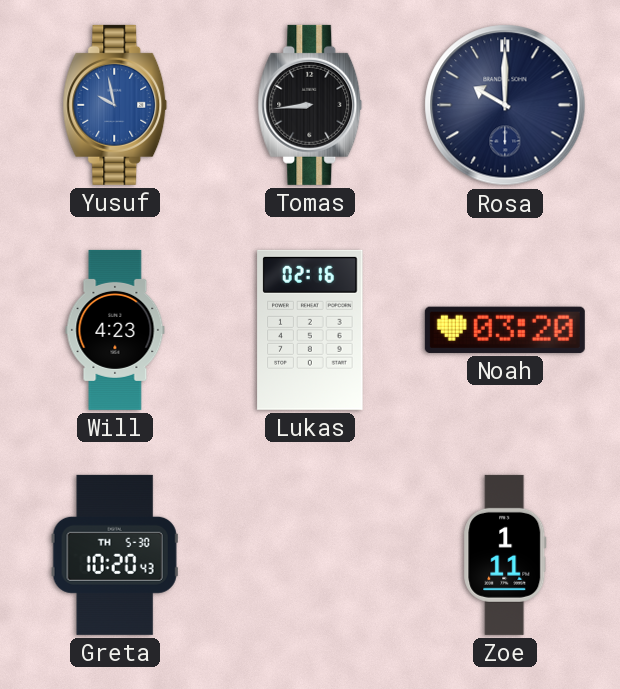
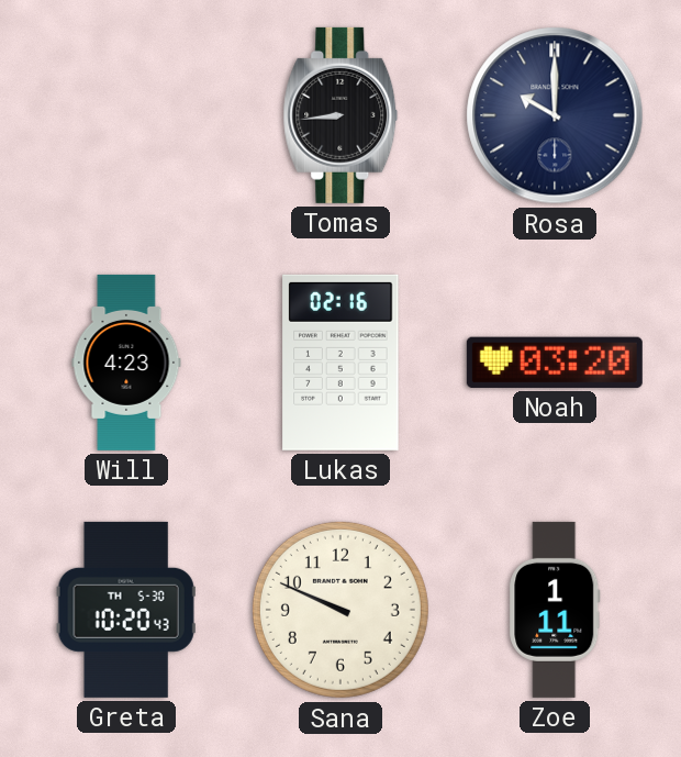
Yusuf: 9:58 -> none (115, 105)
Sana: none -> 9:49 (340, 610)
